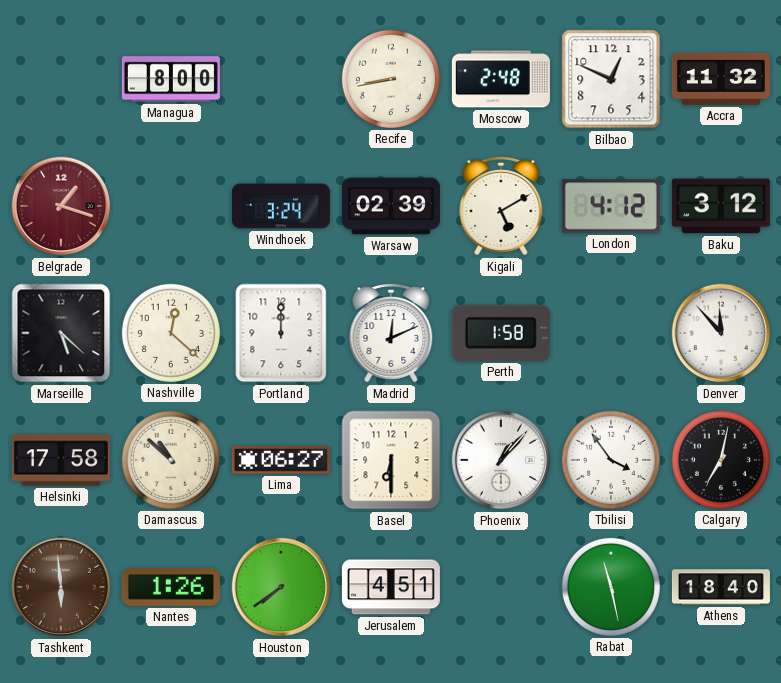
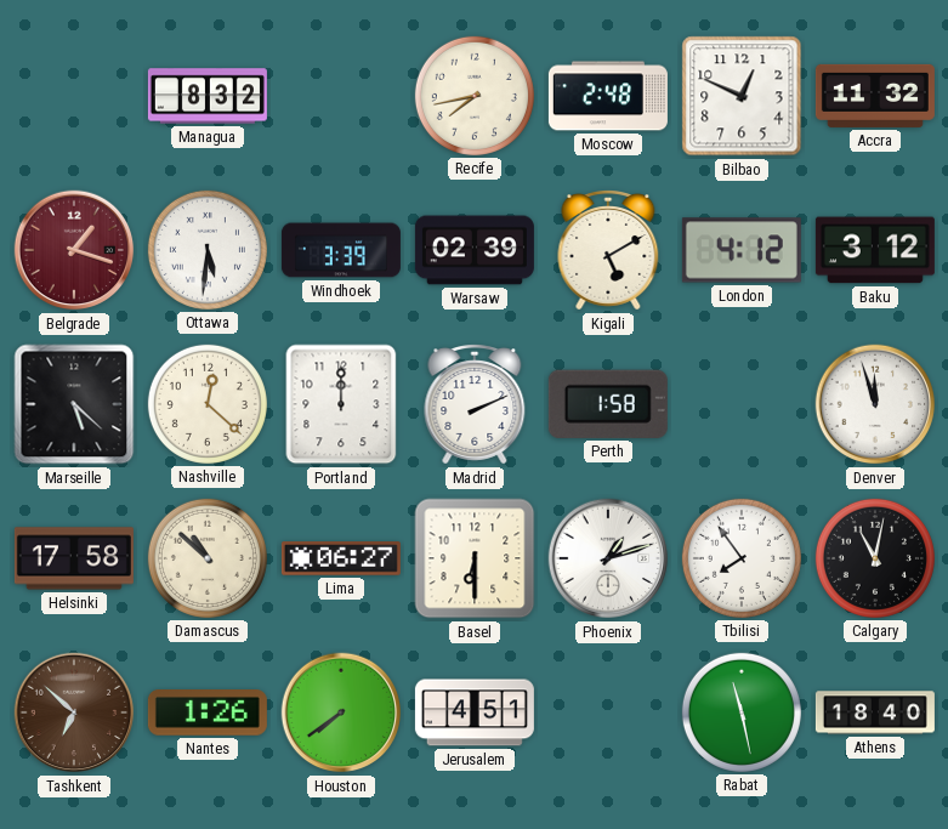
Managua: 8:00 -> 8:32 (208, 96)
Recife: 8:43 -> 7:43 (475, 96)
Ottawa: none -> 5:31 (208, 250)
Windhoek: 3:24 -> 3:39 (341, 250)
Madrid: 12:11 -> 2:11 (475, 405)
Denver: 11:53 -> 11:57 (875, 404)
Phoenix: 1:07 -> 1:12 (608, 558)
Tbilisi: 3:54 -> 7:54 (742, 558)
Calgary: 7:02 -> 11:02 (875, 558)
Tashkent: 5:59 -> 6:52 (74, 712)
